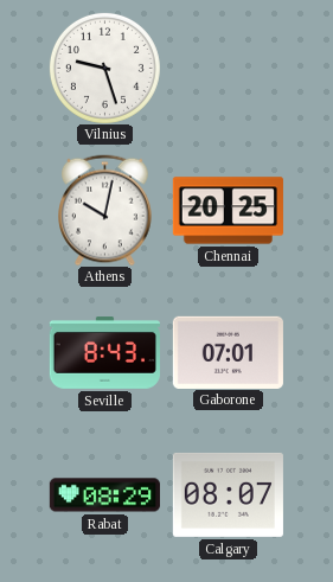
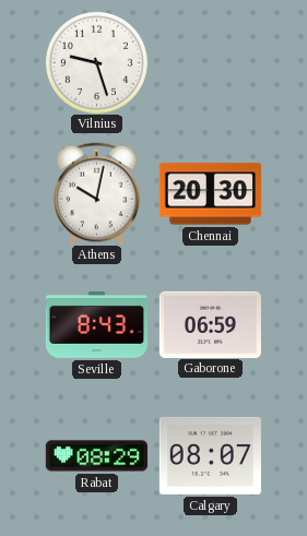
Chennai: 20:25 -> 20:30 (210, 194)
Gaborone: 07:01 -> 06:59 (210, 324)
